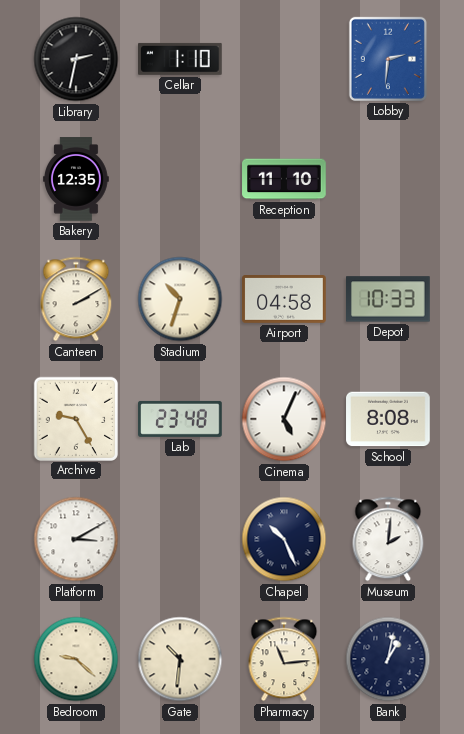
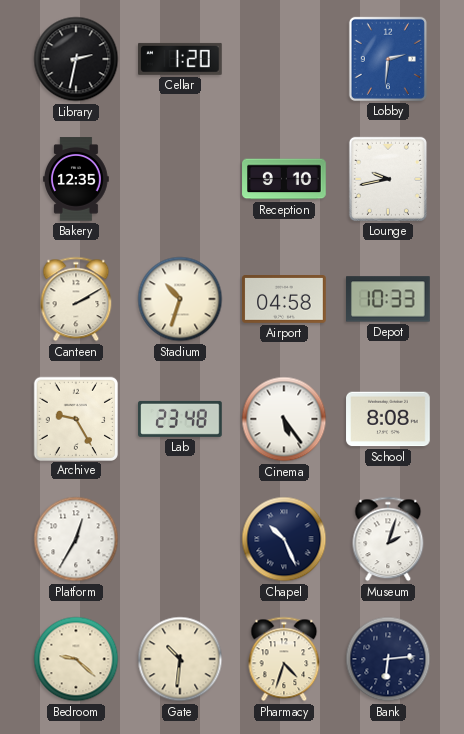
Cellar: 1:10 -> 1:20 (181, 59)
Reception: 11:10 -> 9:10 (284, 179)
Lounge: none -> 9:43 (388, 179)
Cinema: 5:04 -> 5:24 (284, 419)
Platform: 3:10 -> 12:35 (76, 539)
Museum: 2:01 -> 2:03 (388, 539)
Pharmacy: 11:14 -> 4:33 (284, 659)
Bank: 1:02 -> 6:14 (388, 659)
